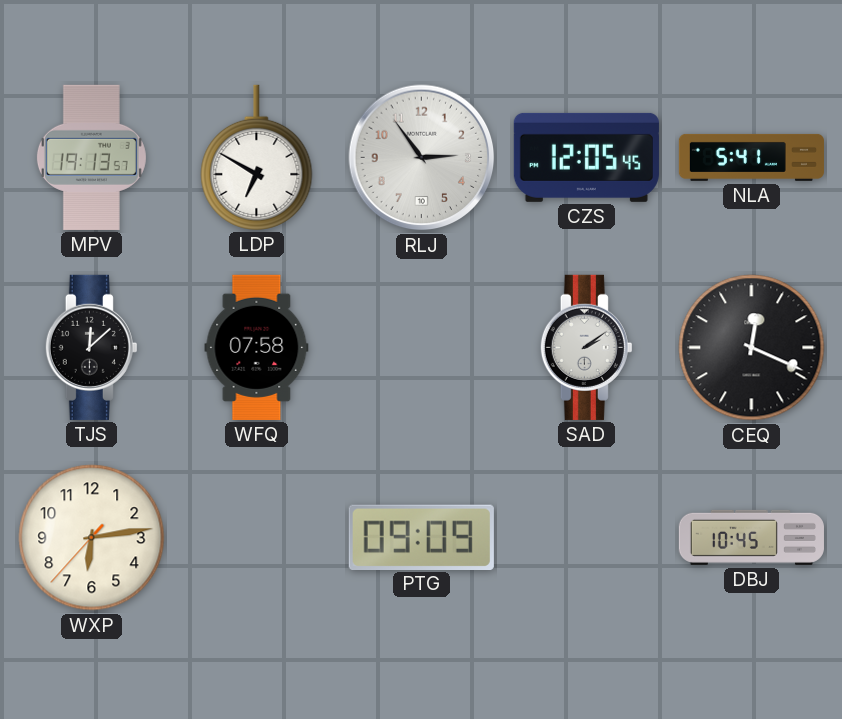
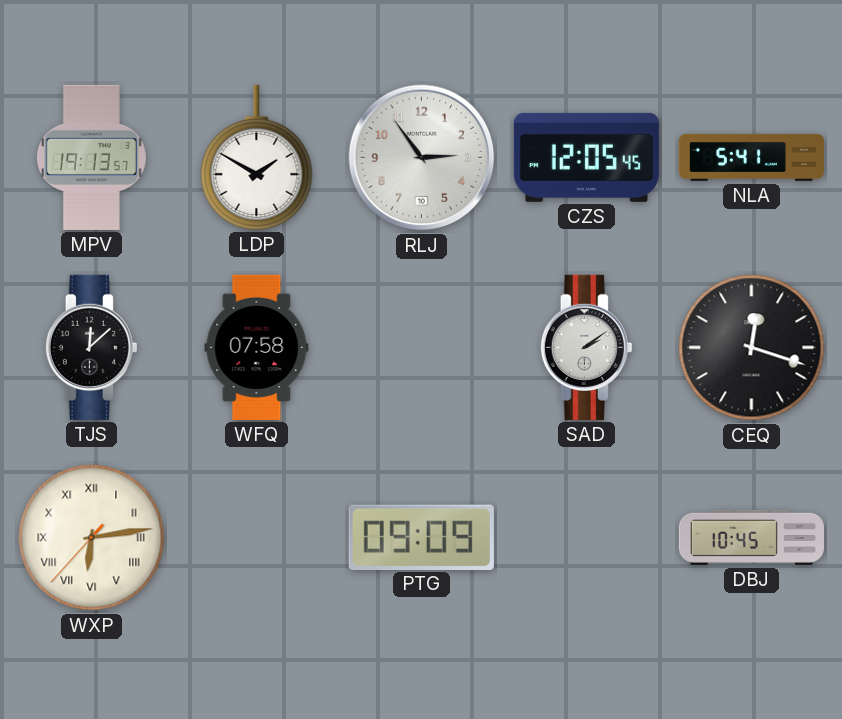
LDP: 6:50 -> 1:50 (257, 157)
CEQ: 12:19 -> 12:18 (752, 348)
WXP numerals: Arabic -> Roman (92, 538)
